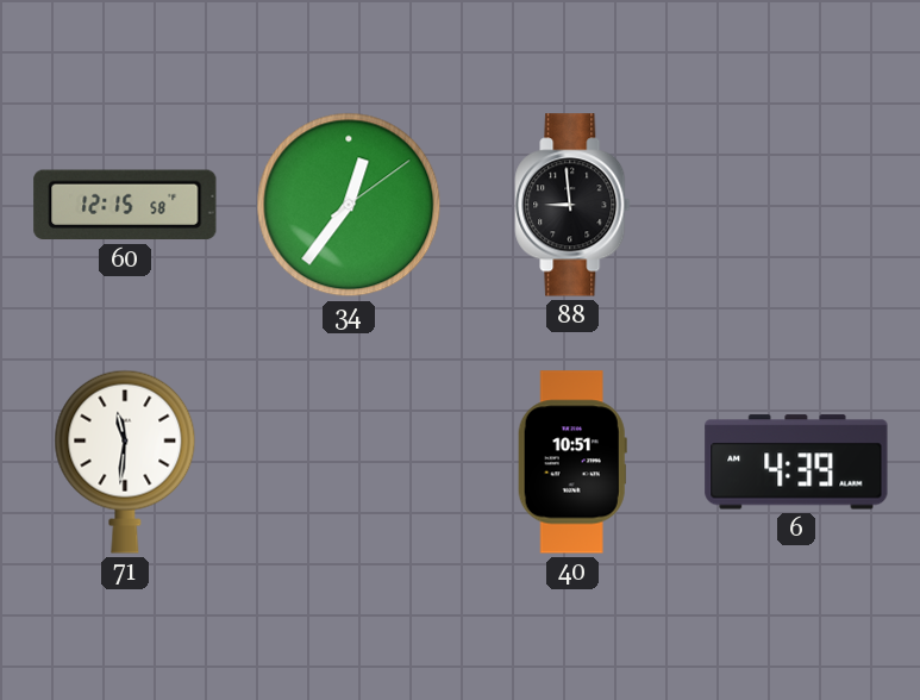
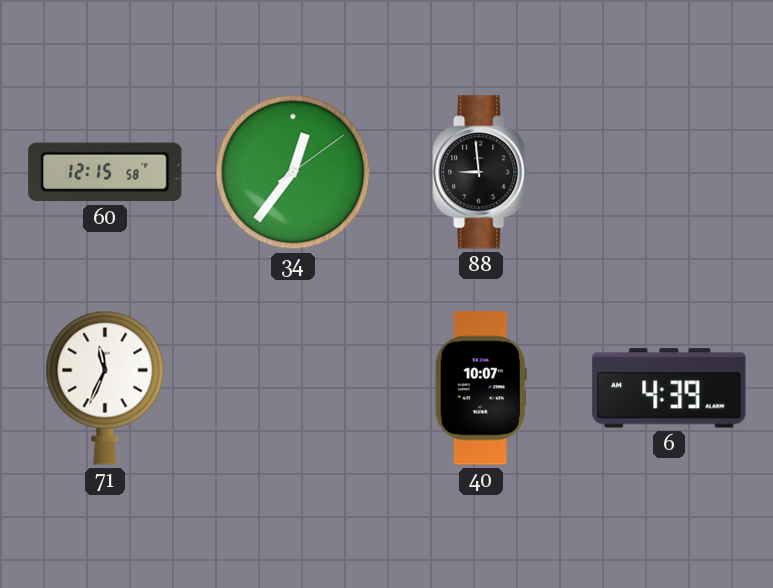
71: 11:31 -> 11:34 (105, 388)
40: 10:51 -> 10:07 (481, 388)
